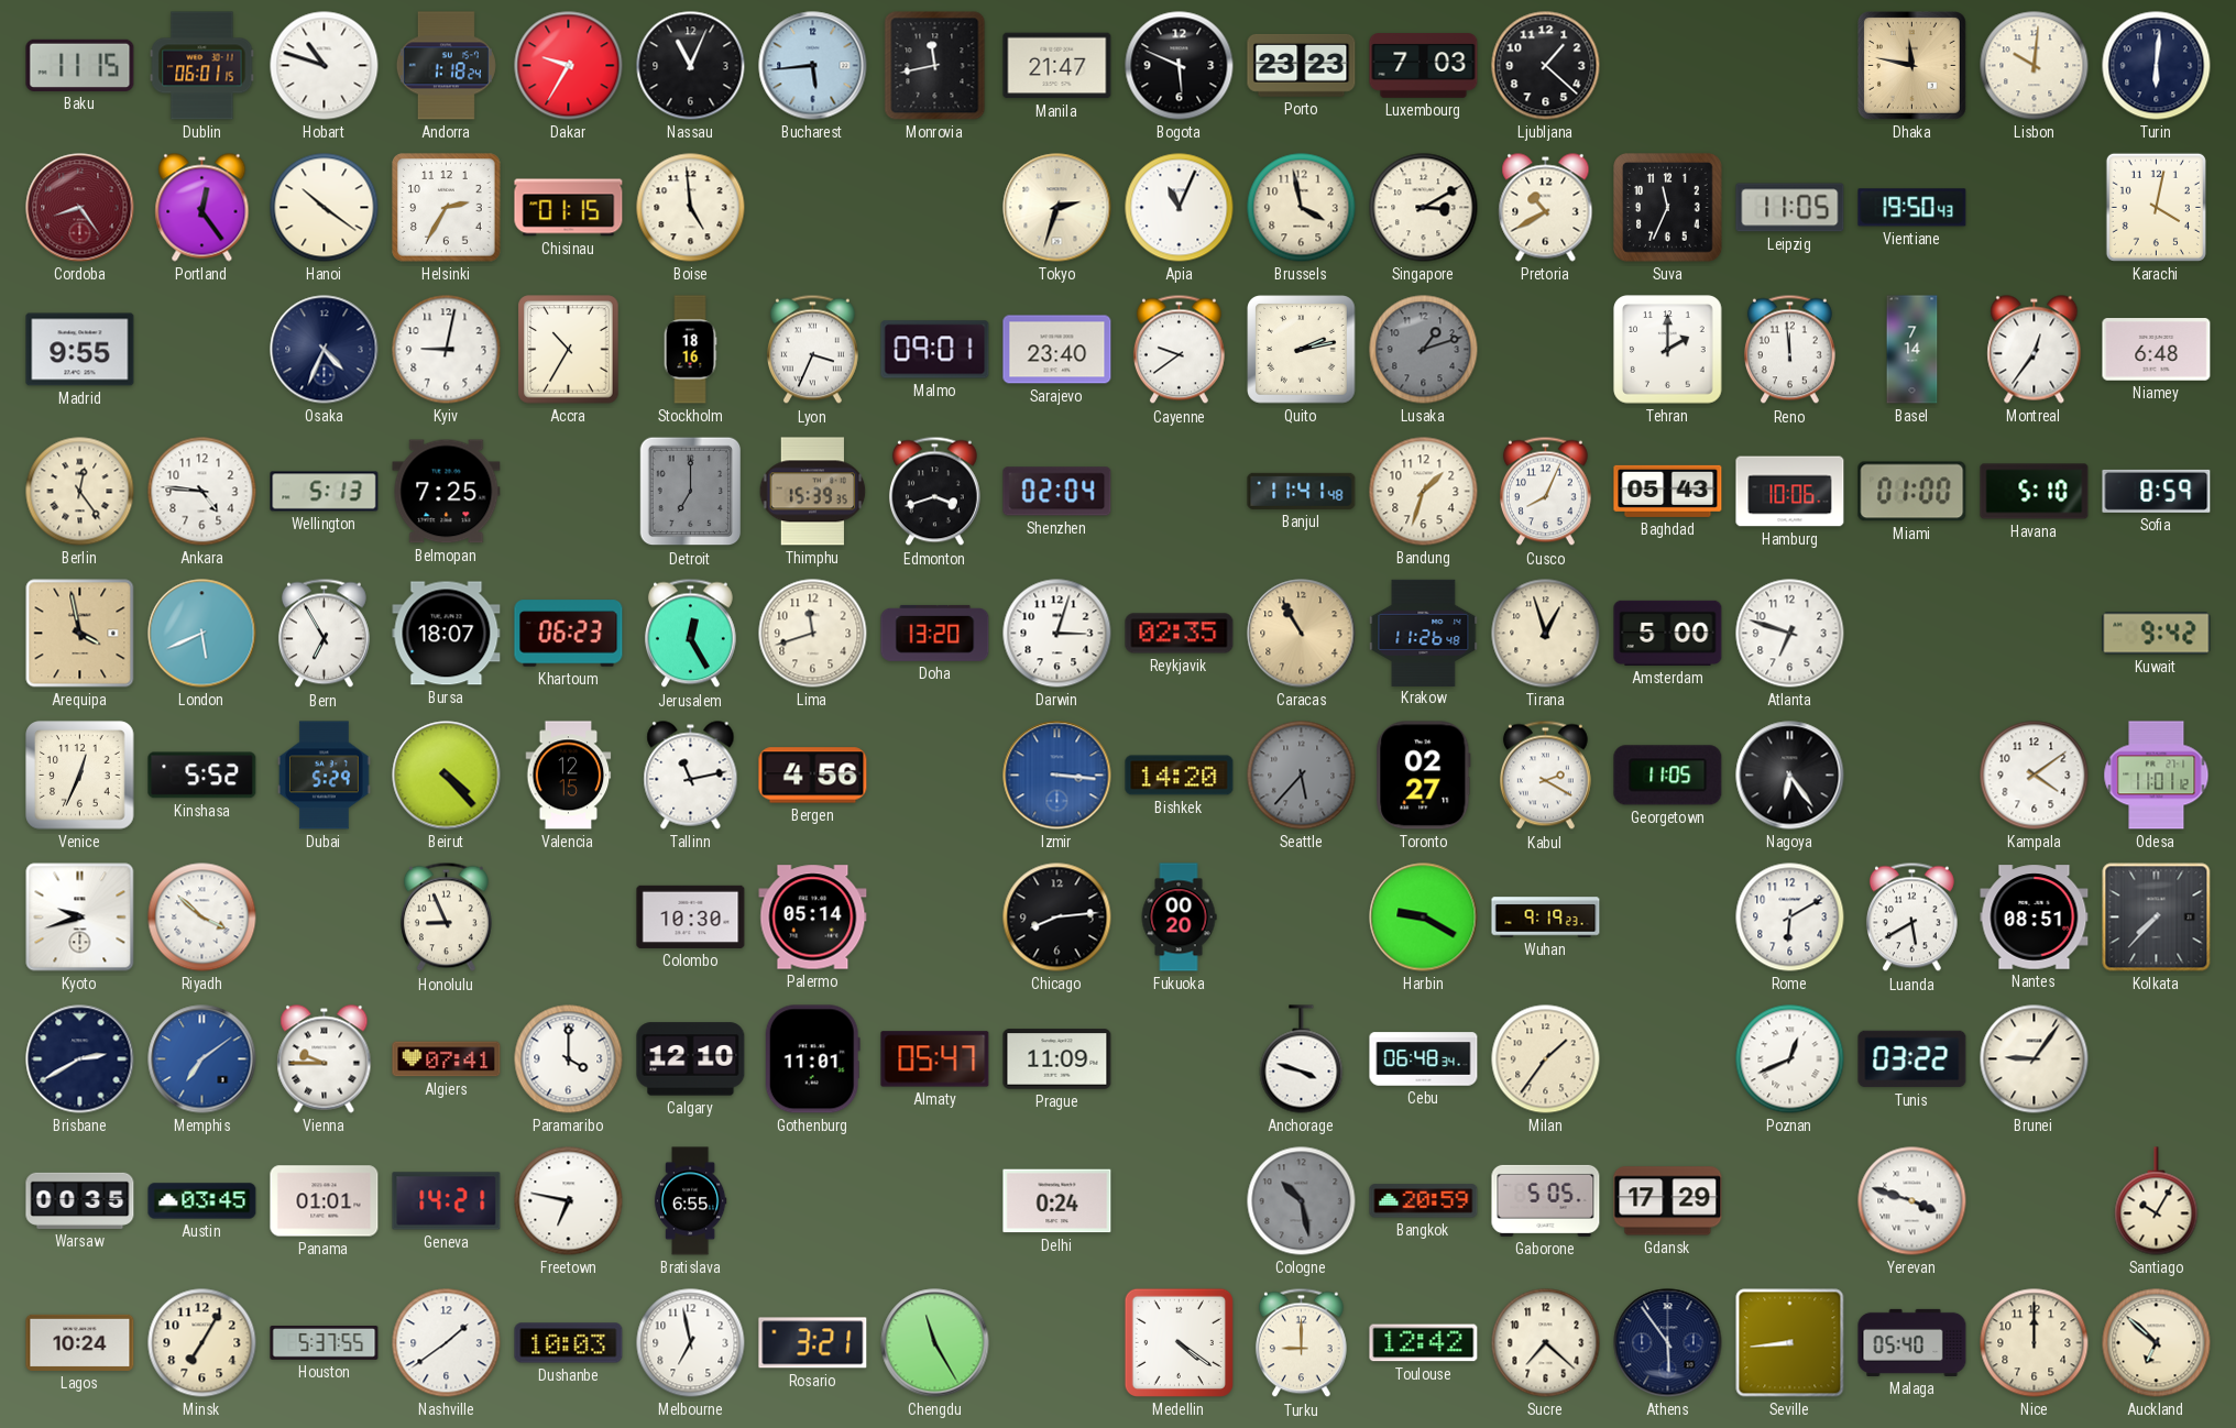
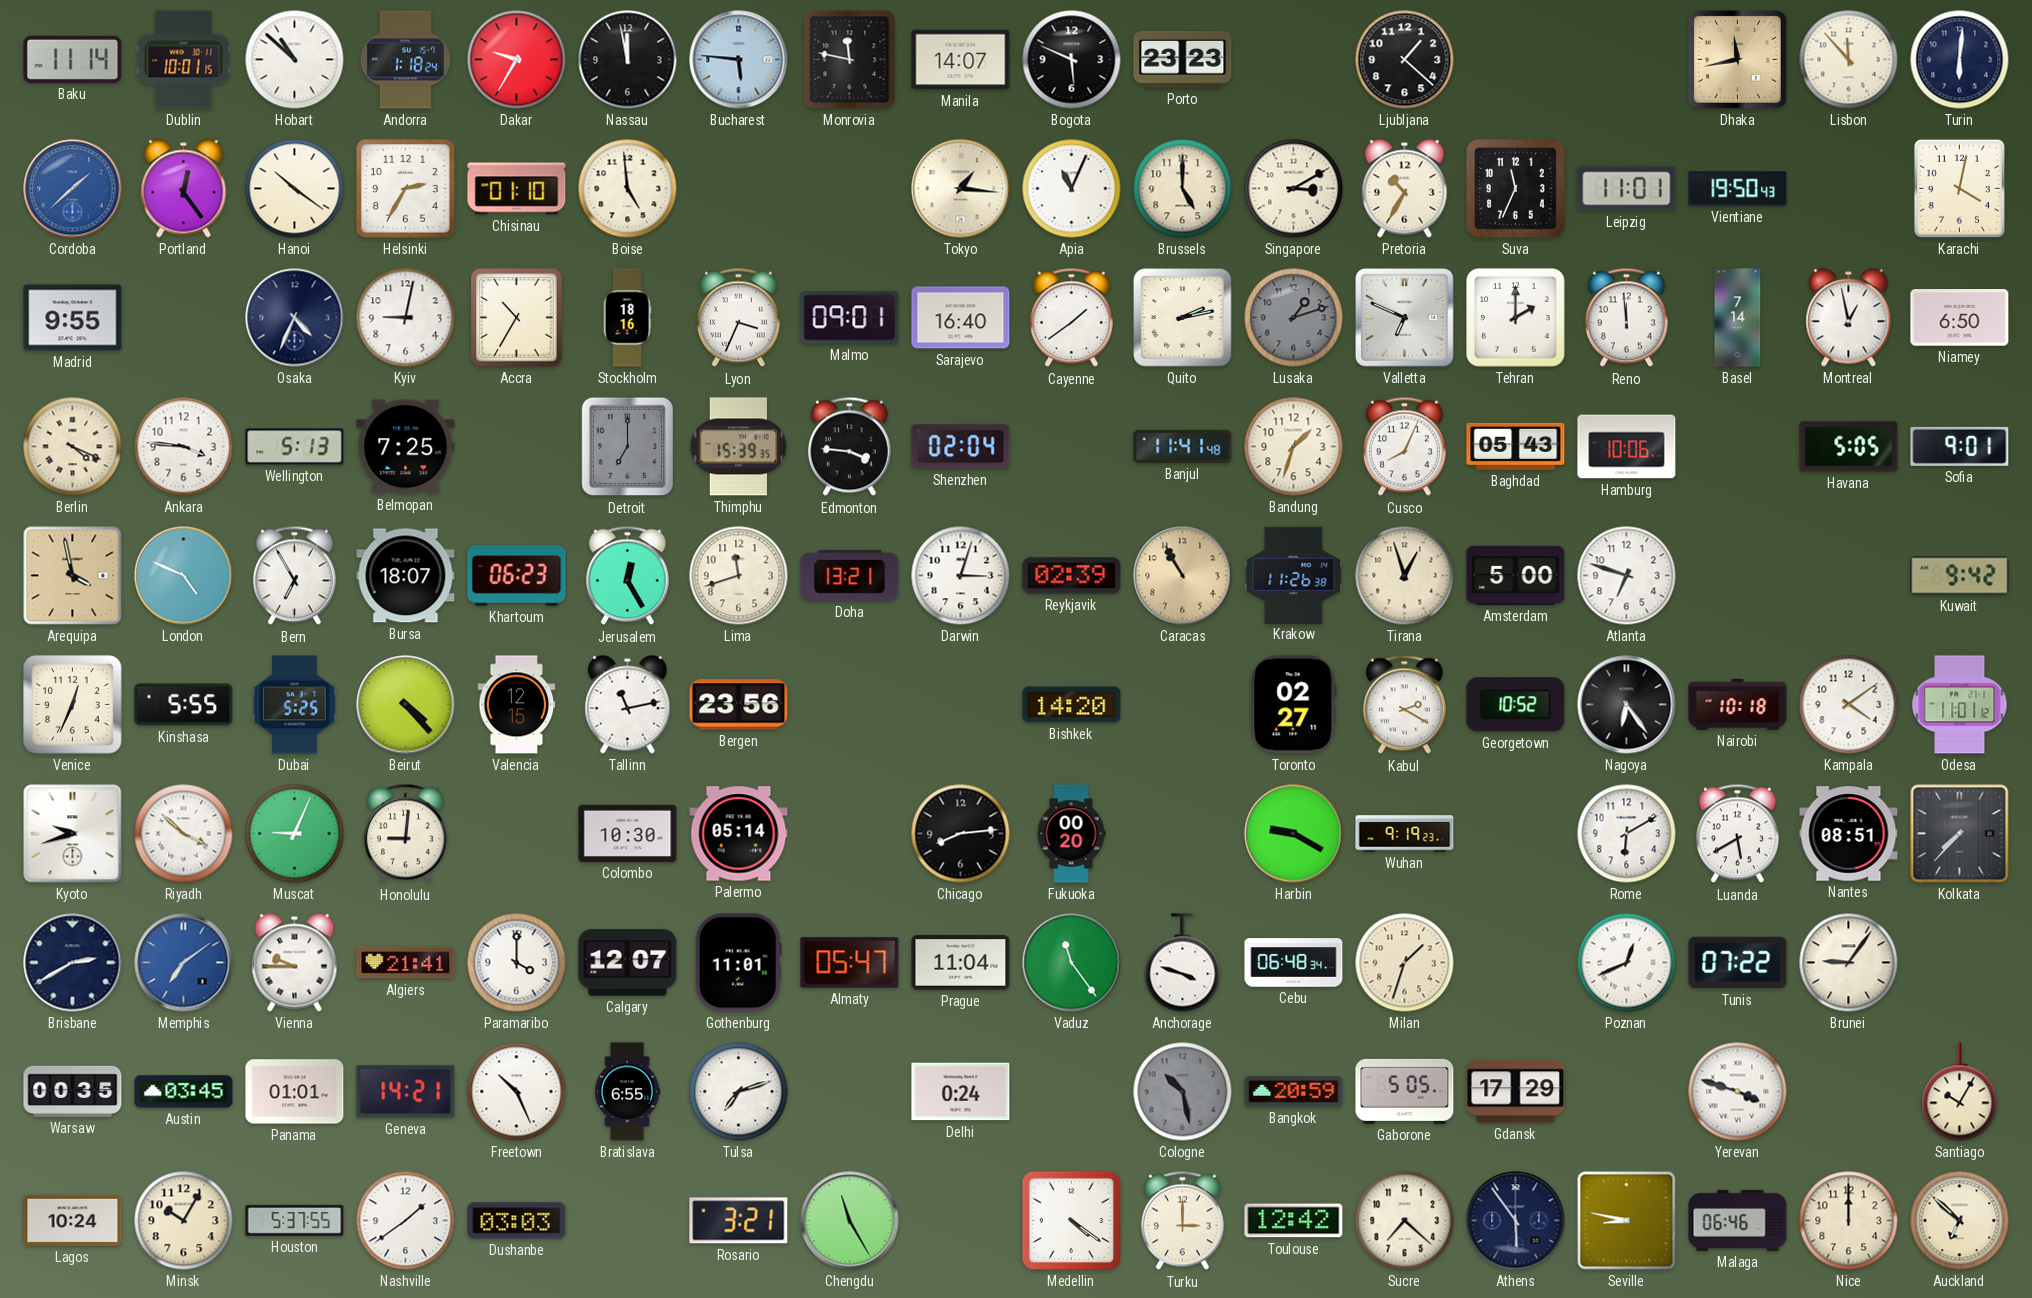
Baku: 11:15 -> 11:14 (73, 59)
Dublin: 06:01 -> 10:01 (184, 60)
Hobart: 10:48 -> 10:52 (295, 60)
Nassau: 11:04 -> 11:58 (628, 60)
Bucharest: 5:44 -> 5:46 (739, 60)
Monrovia: 11:43 -> 11:47 (850, 60)
Manila: 21:47 -> 14:07 (961, 60)
Luxembourg: 7:03 -> none (1424, 66)
Dhaka: 11:47 -> 11:43 (1738, 60)
Lisbon: 10:01 -> 11:53 (1849, 60)
Cordoba: 8:24 -> 1:38 (73, 189)
Cordoba dial: burgundy -> blue (73, 189)
Chisinau: 01:15 -> 01:10 (517, 189)
Tokyo: 2:33 -> 1:16 (961, 189)
Brussels: 3:58 -> 5:00 (1183, 189)
Pretoria: 10:40 -> 10:35 (1405, 189)
Leipzig: 11:05 -> 11:01 (1627, 189)
Sarajevo: 23:40 -> 16:40 (961, 318)
Cayenne: 9:39 -> 1:39 (1071, 318)
Valletta: none -> 6:49 (1405, 318)
Montreal: 12:36 -> 12:58 (1849, 318)
Niamey: 6:48 -> 6:50 (1960, 318)
Berlin: 12:24 -> 4:19 (73, 447)
Ankara: 4:46 -> 3:46 (184, 447)
Edmonton: 3:42 -> 3:46 (849, 447)
Miami: 01:00 -> none (1912, 492)
Havana: 5:10 -> 5:05 (1849, 447)
Sofia: 8:59 -> 9:01 (1960, 446)
London: 5:41 -> 4:49 (184, 576)
Doha: 13:20 -> 13:21 (850, 575)
Reykjavik: 02:35 -> 02:39 (1072, 576)
Krakow: 11:26:48 -> 11:26:38 (1294, 575)
Kinshasa: 5:52 -> 5:55 (184, 705)
Dubai: 5:29 -> 5:25 (294, 705)
Bergen: 4:56 -> 23:56 (739, 705)
Izmir: 3:16 -> none (1057, 776)
Seattle: 5:37 -> none (1302, 776)
Georgetown: 11:05 -> 10:52 (1516, 705)
Nairobi: none -> 10:18 (1738, 704)
Muscat: none -> 9:04 (295, 834)
Honolulu: 8:56 -> 9:01 (405, 834)
Algiers: 07:41 -> 21:41 (406, 963)
Calgary: 12:10 -> 12:07 (628, 963)
Prague: 11:09 -> 11:04 (961, 963)
Vaduz: none -> 11:24 (1072, 963)
Milan: 1:36 -> 1:33 (1405, 963)
Tunis: 03:22 -> 07:22 (1738, 963)
Freetown: 6:47 -> 10:26 (517, 1092)
Tulsa: none -> 7:12 (739, 1092)
Minsk: 7:05 -> 10:05 (184, 1221)
Dushanbe: 10:03 -> 03:03 (517, 1221)
Melbourne: 6:58 -> none (691, 1343)
Turku: 9:00 -> 3:00 (1182, 1221)
Seville: 8:44 -> 8:47 (1627, 1221)
Malaga: 05:40 -> 06:46 (1738, 1220)
